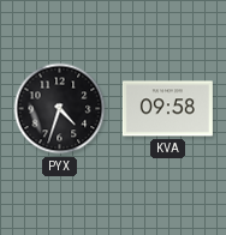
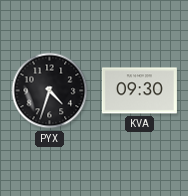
KVA: 09:58 -> 09:30 (139, 91)
